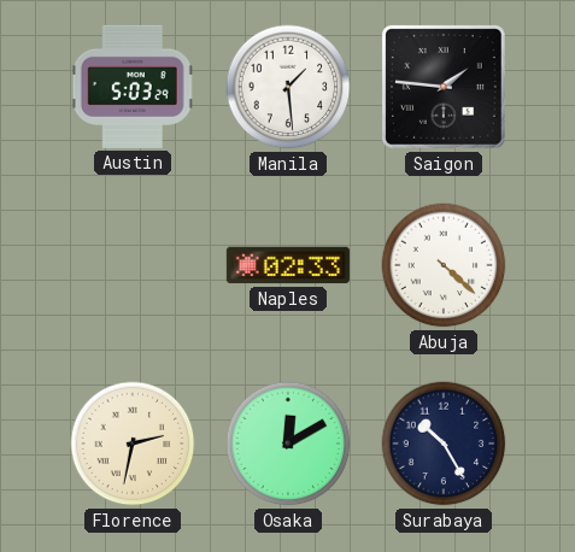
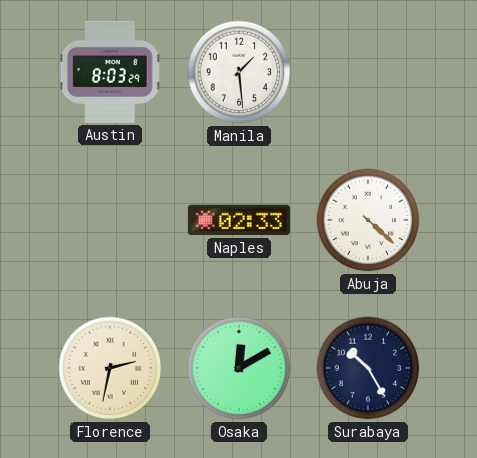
Austin: 5:03 -> 8:03 (110, 72)
Saigon: 1:46 -> none (444, 87)
